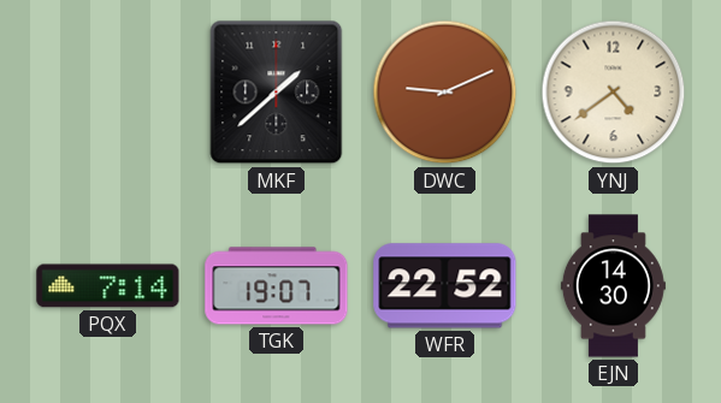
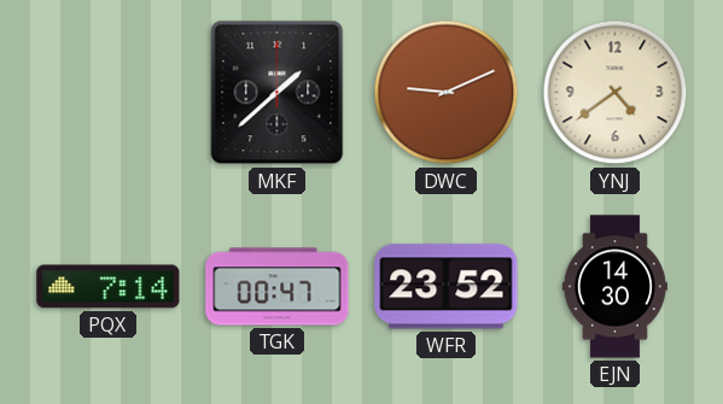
TGK: 19:07 -> 00:47 (278, 287)
WFR: 22:52 -> 23:52 (447, 287)
